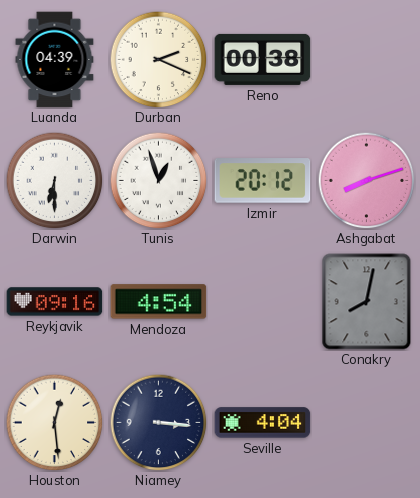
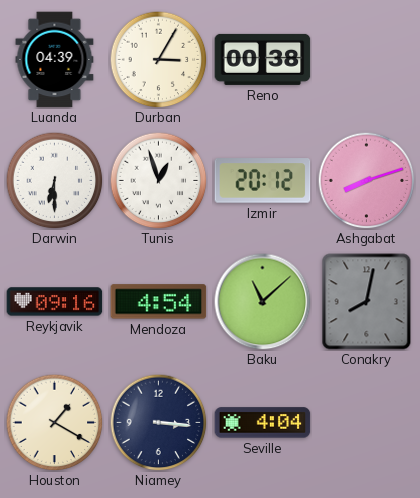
Durban: 2:19 -> 3:05 (158, 59)
Baku: none -> 11:08 (263, 302)
Houston: 12:29 -> 1:20 (54, 422)
